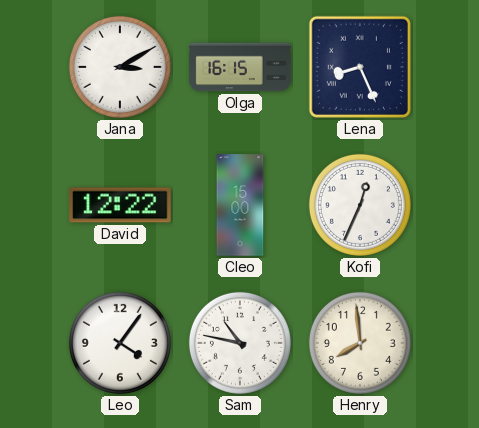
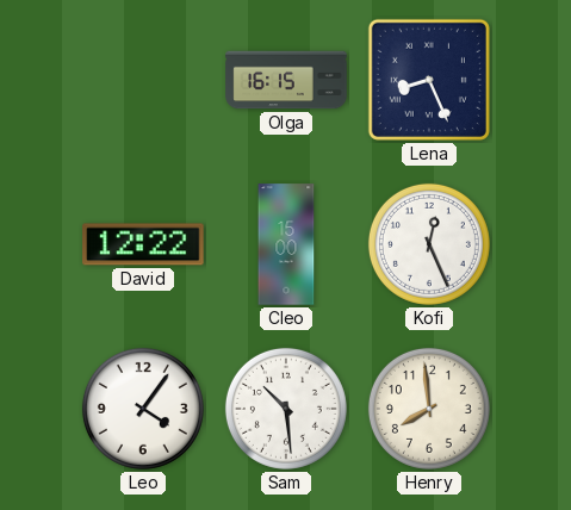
Jana: 3:10 -> none (120, 67)
Kofi: 12:34 -> 12:26 (429, 244)
Sam: 10:47 -> 10:29 (286, 409)
